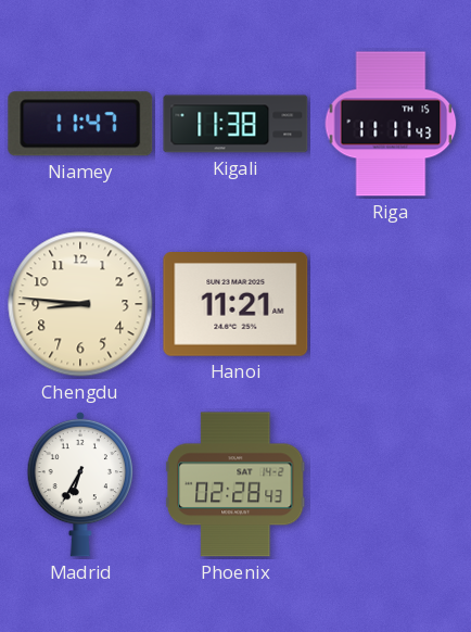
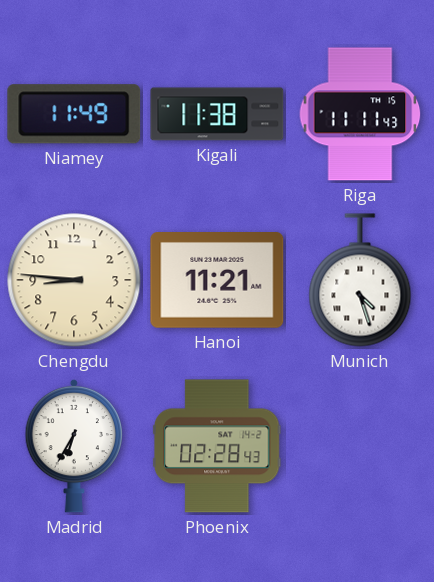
Niamey: 11:47 -> 11:49 (74, 114)
Munich: none -> 4:27 (360, 280)
